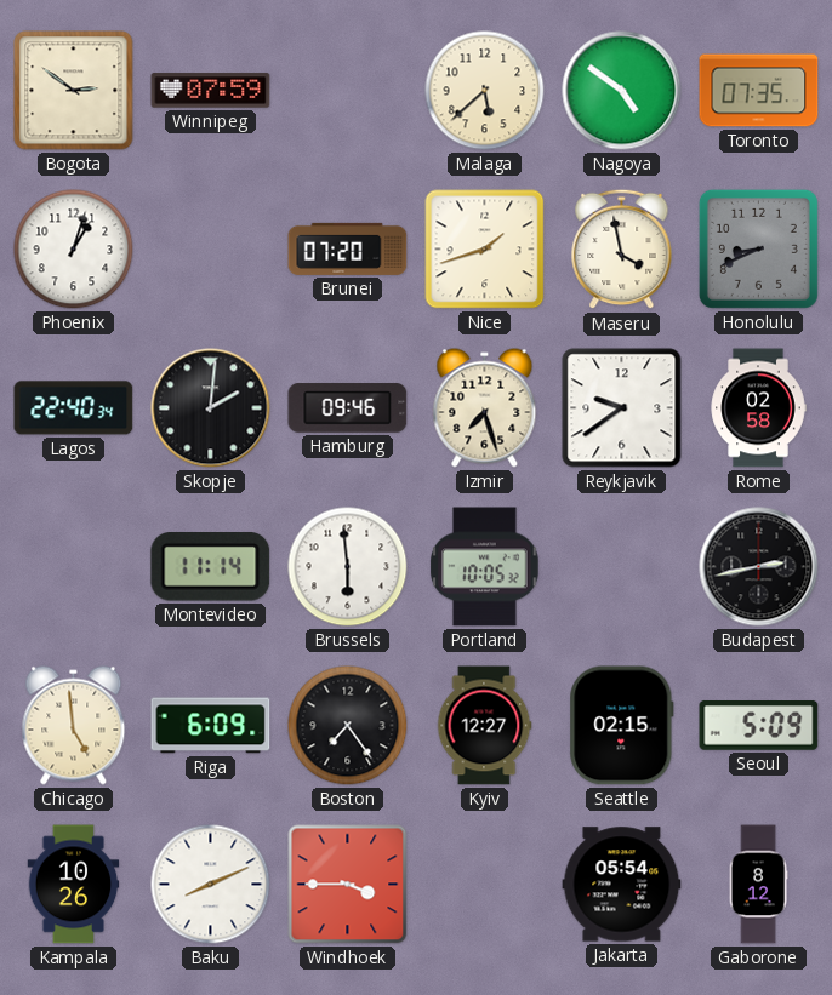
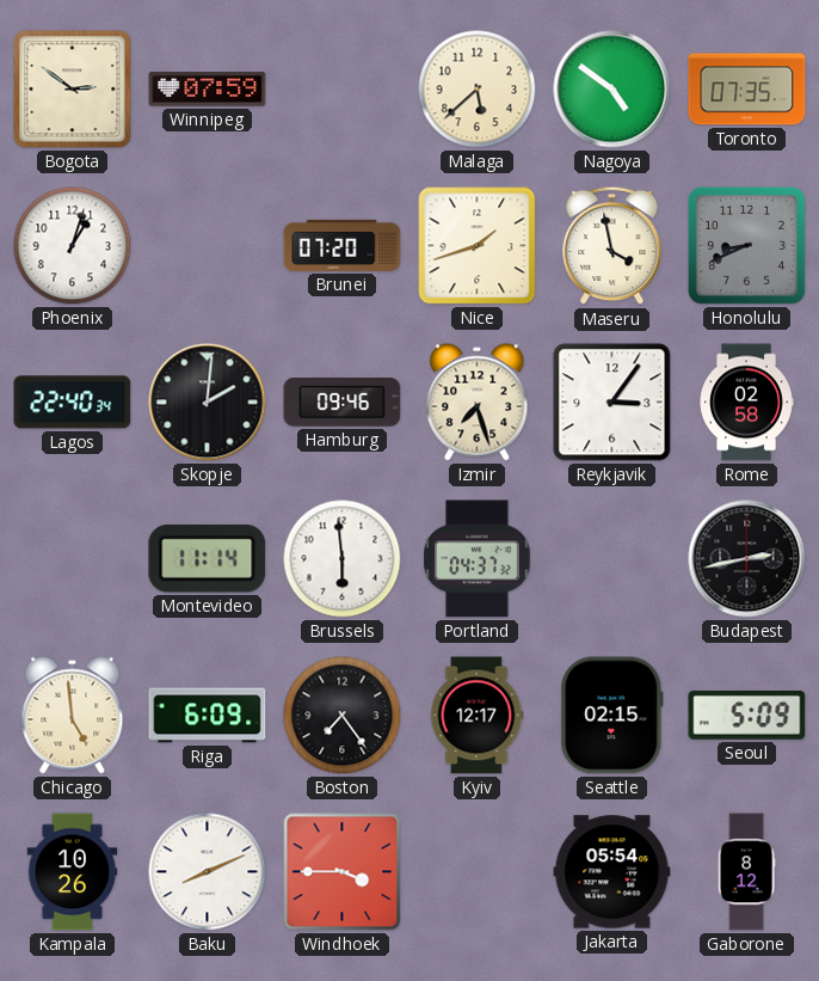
Reykjavik: 9:39 -> 3:06 (612, 403)
Portland: 10:05 -> 04:37 (478, 559)
Kyiv: 12:27 -> 12:17 (476, 716)
